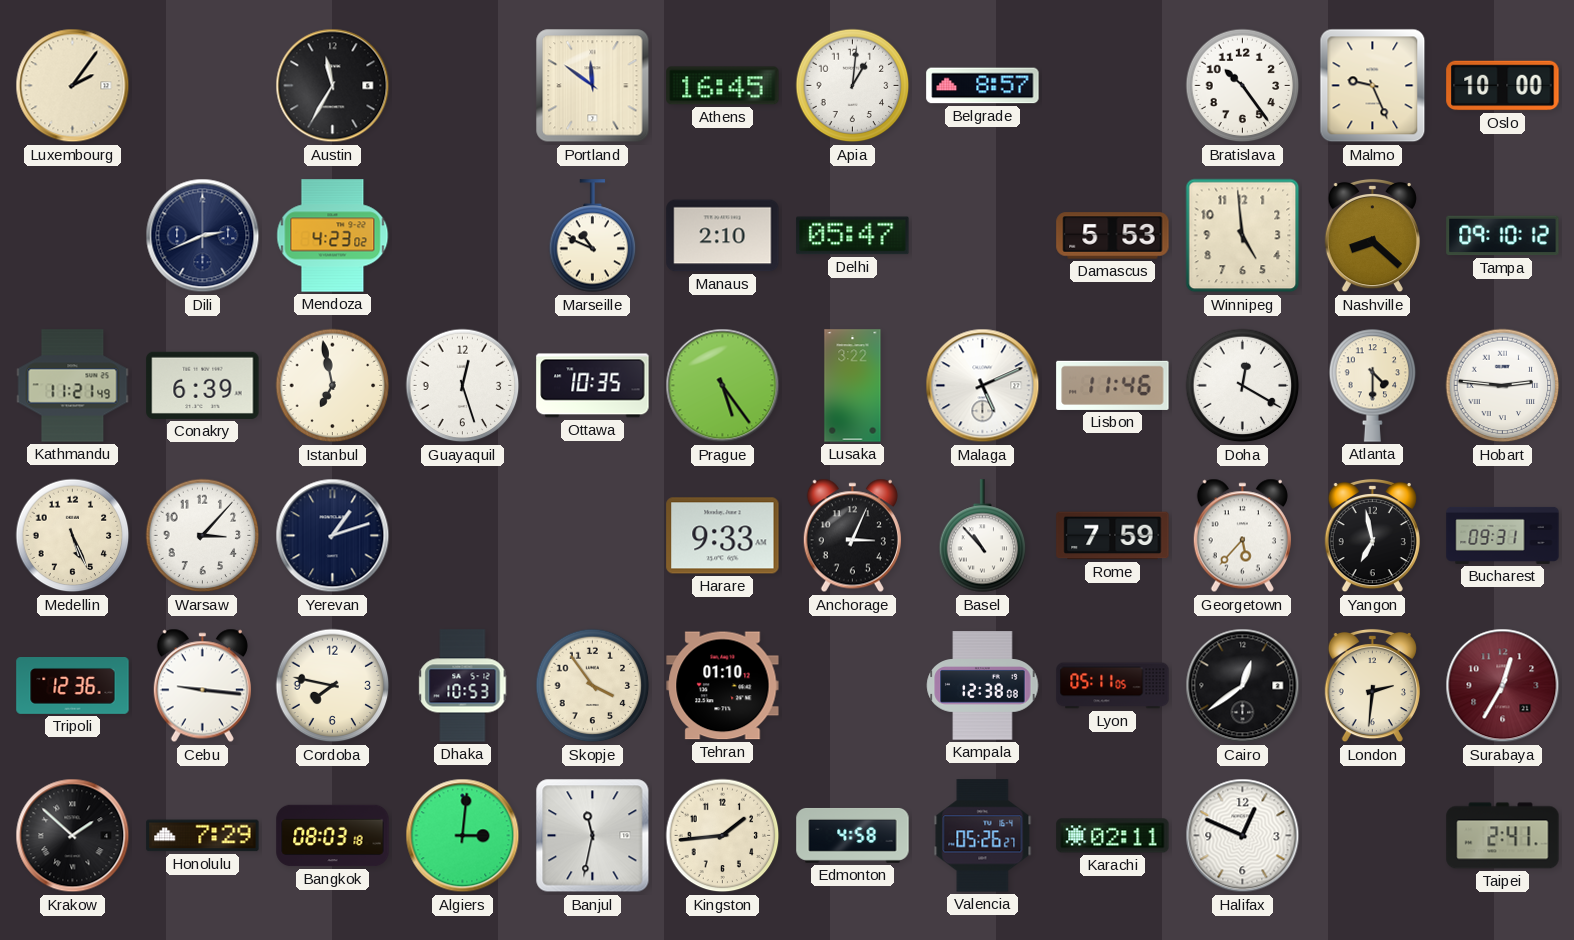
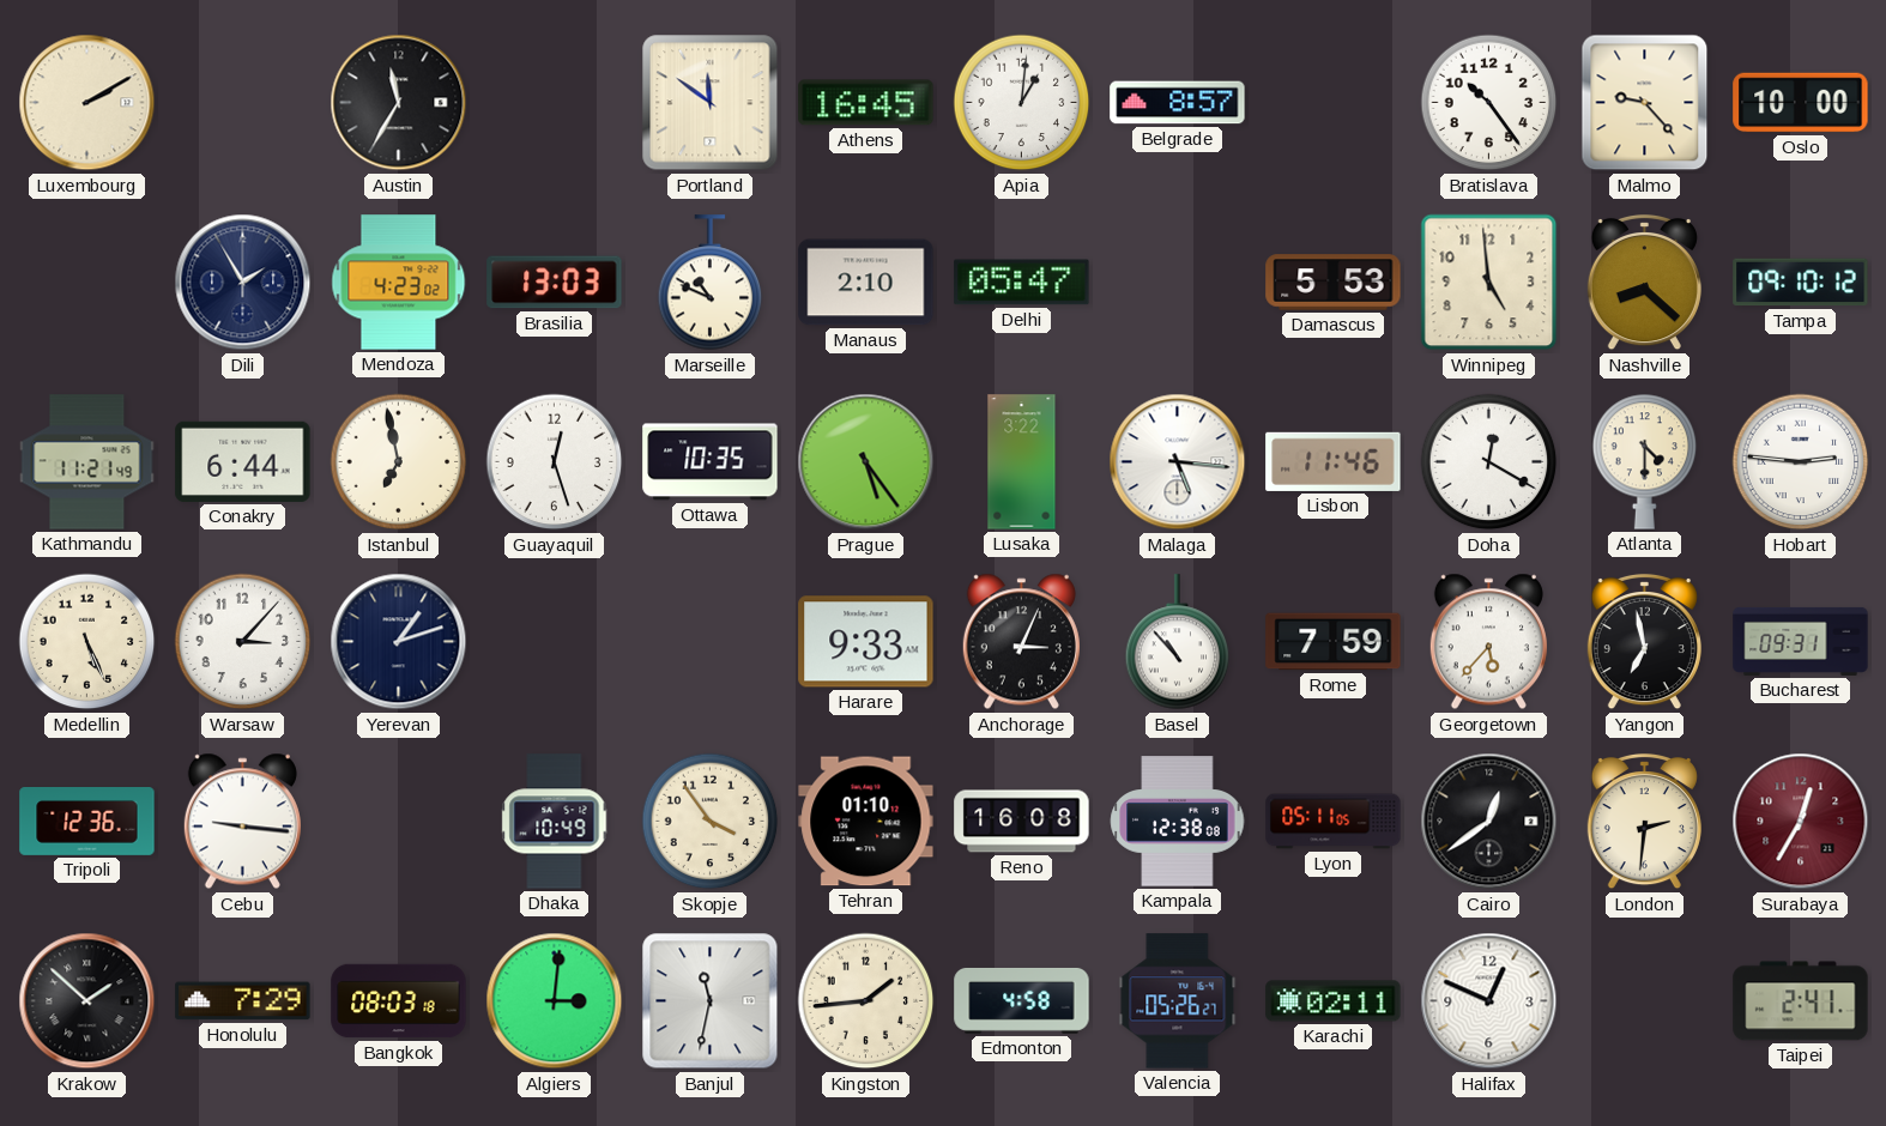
Luxembourg: 2:06 -> 2:10 (87, 103)
Malmo: 9:26 -> 9:23 (1645, 103)
Dili: 2:41 -> 1:55 (243, 283)
Brasilia: none -> 13:03 (555, 283)
Conakry: 6:39 -> 6:44 (243, 461)
Malaga: 5:11 -> 5:16 (1178, 462)
Cordoba: 7:47 -> none (333, 686)
Dhaka: 10:53 -> 10:49 (555, 822)
Reno: none -> 16:08 (1022, 822)
